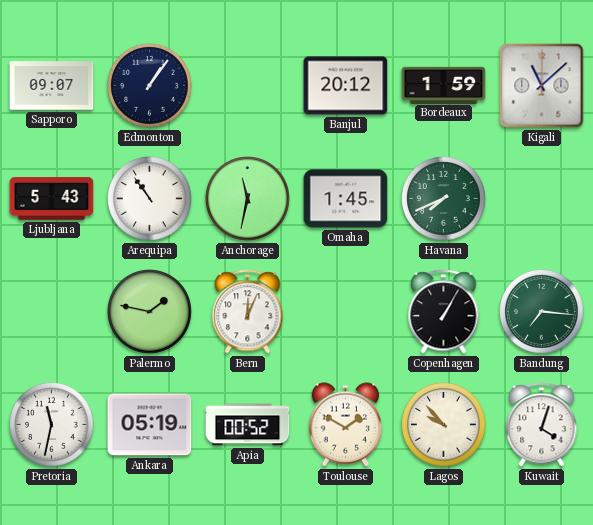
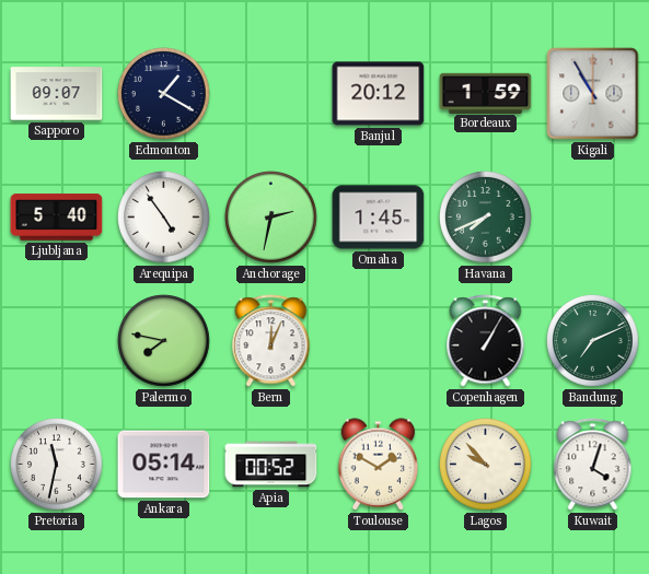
Edmonton: 1:06 -> 1:20 (164, 94)
Kigali: 11:08 -> 10:55 (593, 94)
Ljubljana: 5:43 -> 5:40 (57, 218)
Arequipa: 10:54 -> 4:54 (164, 218)
Anchorage: 11:32 -> 2:32 (271, 218)
Palermo: 1:47 -> 7:47 (164, 341)
Bandung: 7:16 -> 7:11 (593, 341)
Ankara: 05:19 -> 05:14 (164, 465)
